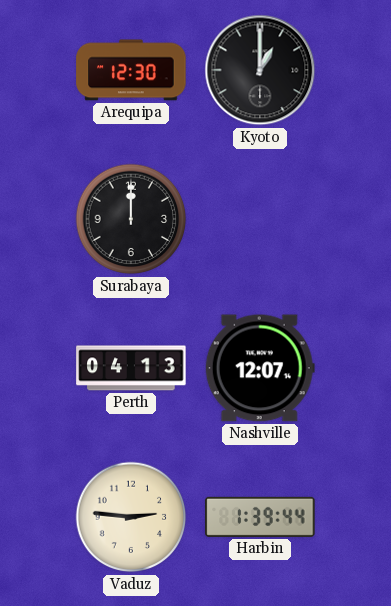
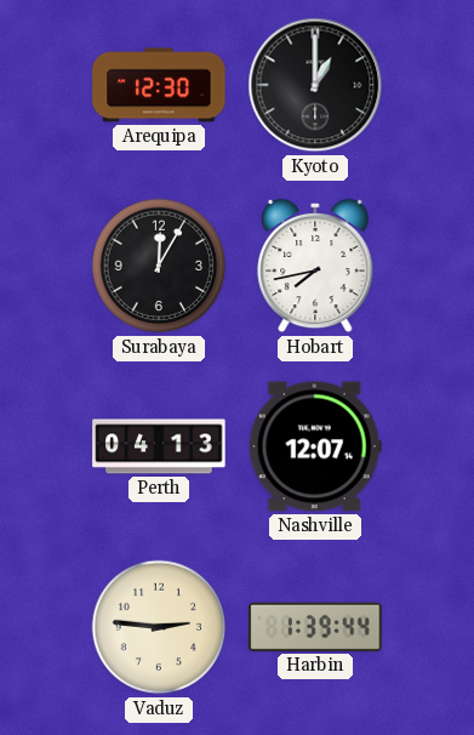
Surabaya: 12:00 -> 12:05 (159, 266)
Hobart: none -> 7:43 (315, 266)
